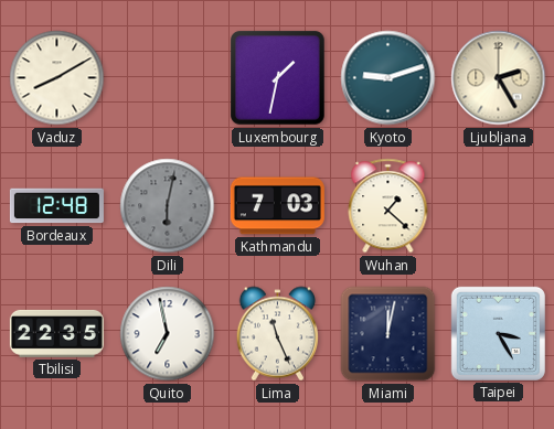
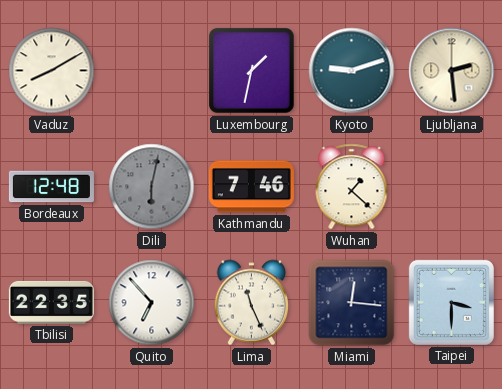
Ljubljana: 2:25 -> 2:29 (452, 71)
Kathmandu: 7:03 -> 7:46 (251, 187)
Quito: 6:58 -> 6:53 (152, 303)
Miami: 12:02 -> 12:16 (352, 303)
Taipei: 3:25 -> 3:30 (451, 302)
